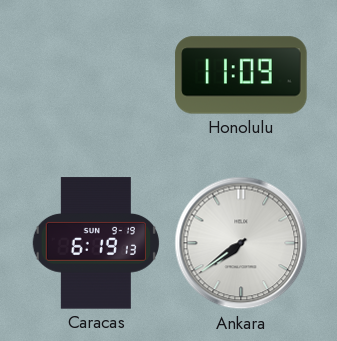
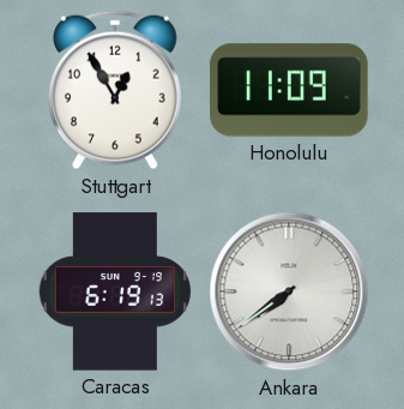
Stuttgart: none -> 12:55 (115, 90)
